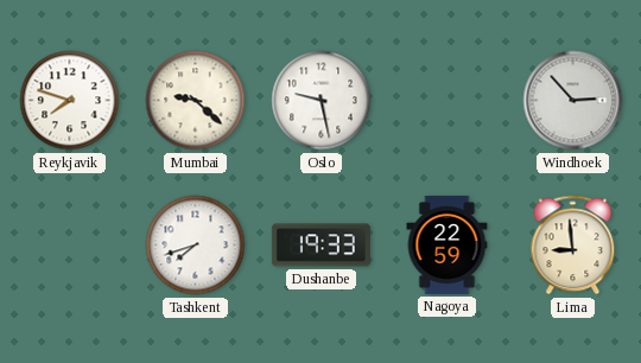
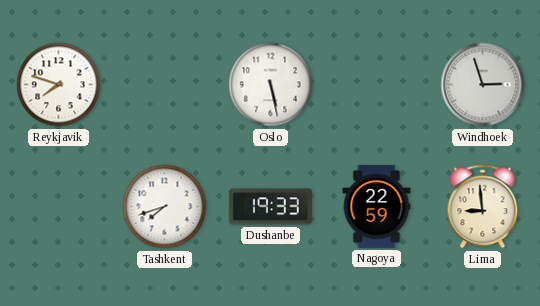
Mumbai: 9:22 -> none (196, 101)
Oslo: 9:28 -> 5:28 (271, 85)
Windhoek: 2:53 -> 2:57 (483, 85)
